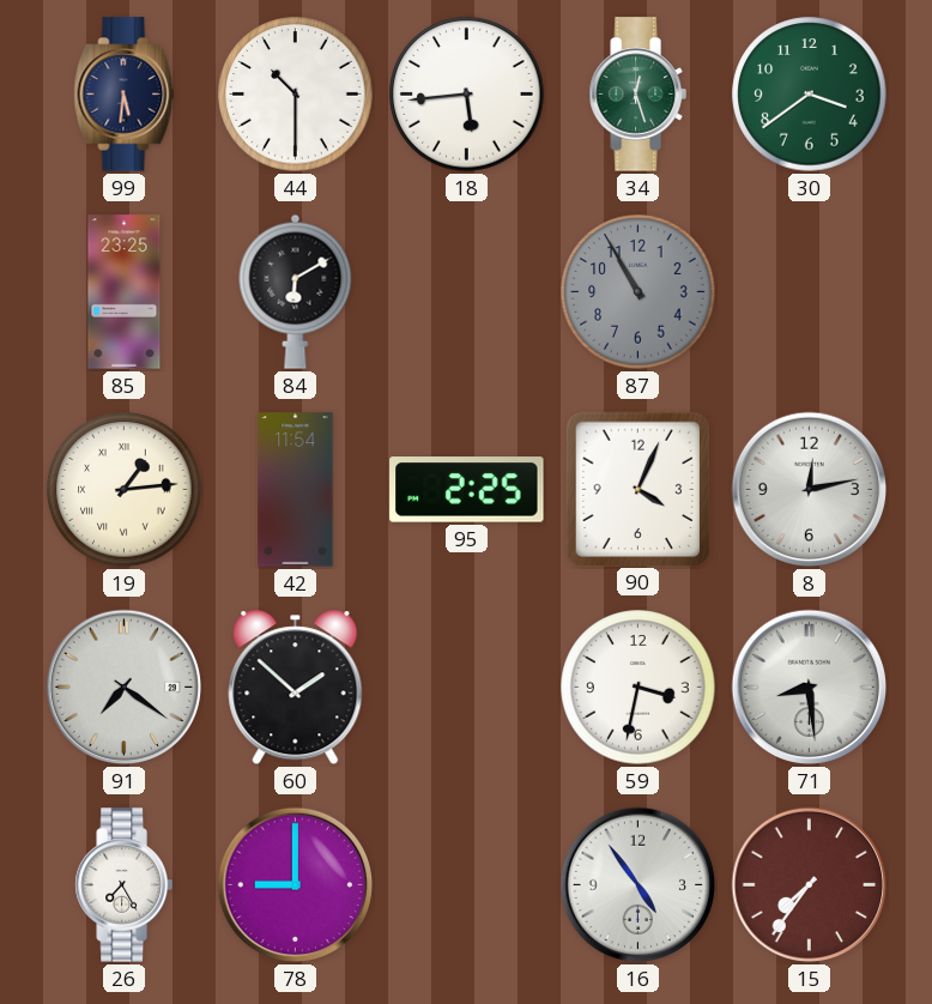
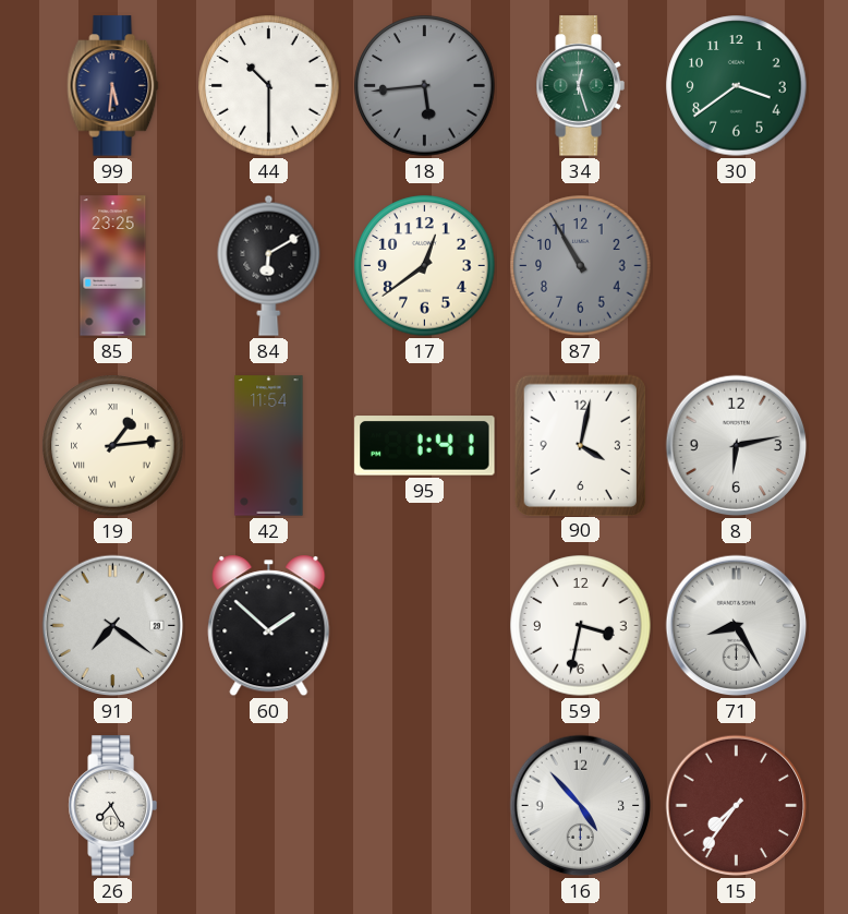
18 dial: white -> grey (425, 86)
17: none -> 12:39 (425, 266)
95: 2:25 -> 1:41 (425, 446)
90: 4:04 -> 4:02 (580, 445)
8: 12:13 -> 6:13 (737, 446)
71: 8:29 -> 8:25 (737, 626)
78: 9:00 -> none (296, 885)
16: 4:54 -> 4:53 (581, 806)
